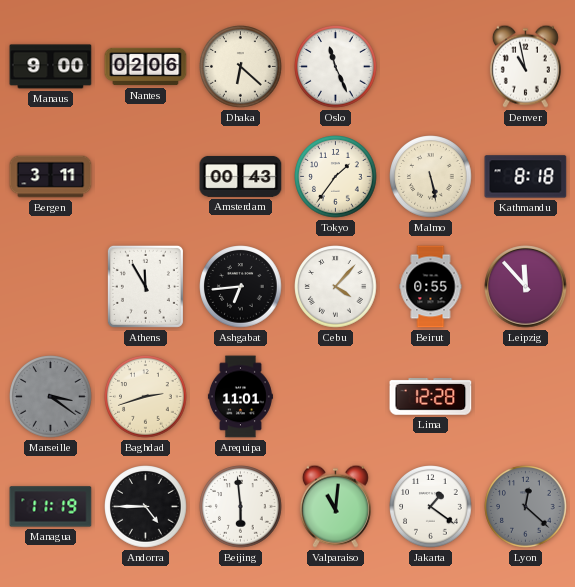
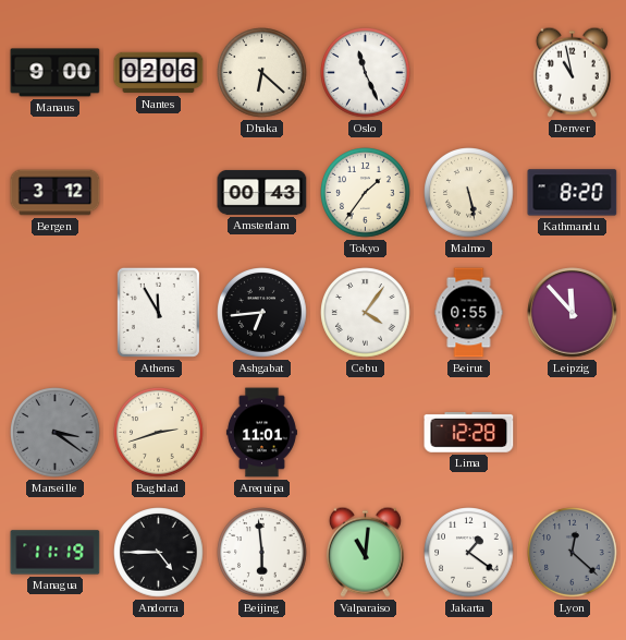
Bergen: 3:11 -> 3:12 (56, 193)
Kathmandu: 8:18 -> 8:20 (573, 193)
Cebu: 4:07 -> 4:06 (366, 313)
